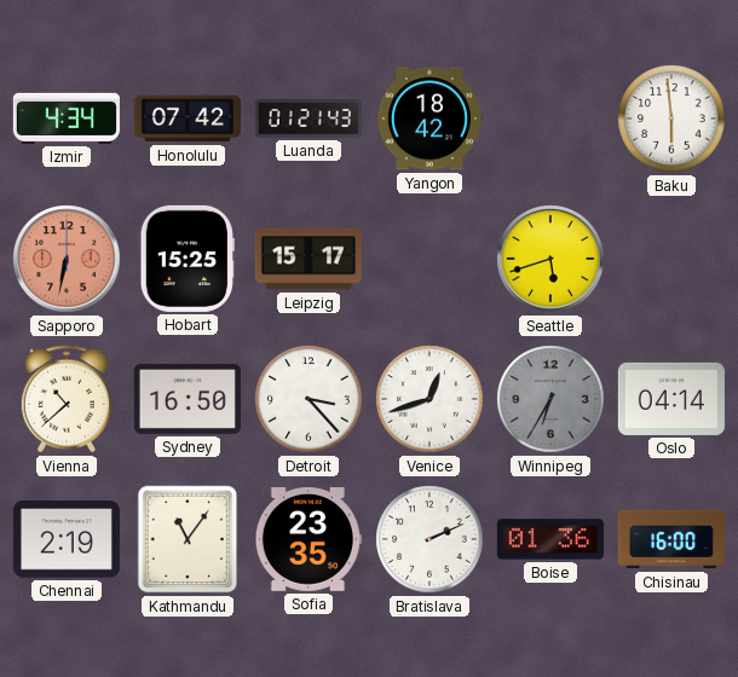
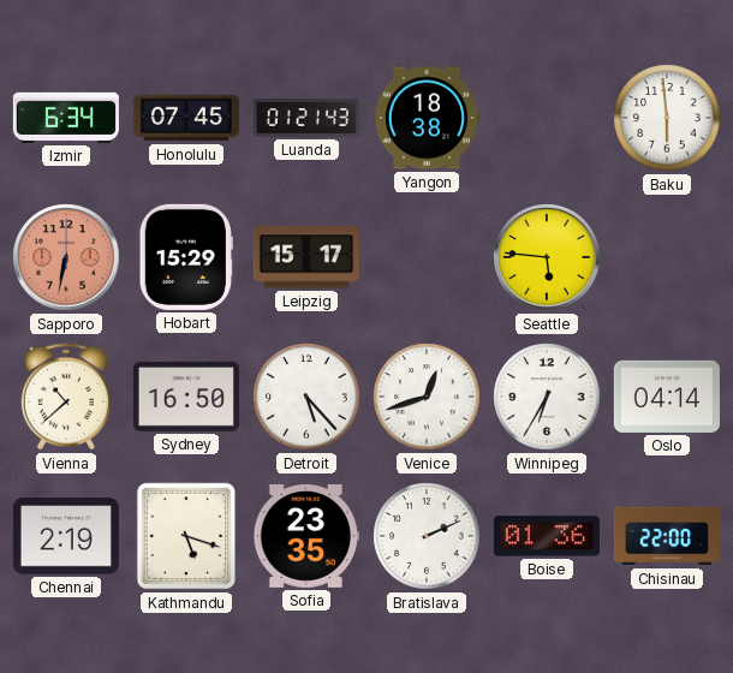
Izmir: 4:34 -> 6:34 (66, 118)
Honolulu: 07:42 -> 07:45 (186, 118)
Yangon: 18:42 -> 18:38 (427, 118)
Hobart: 15:25 -> 15:29 (186, 257)
Seattle: 5:42 -> 5:46 (547, 257)
Detroit: 3:23 -> 5:23 (306, 397)
Winnipeg dial: grey -> white (547, 397)
Kathmandu: 11:06 -> 5:18 (186, 536)
Chisinau: 16:00 -> 22:00 (667, 536)
